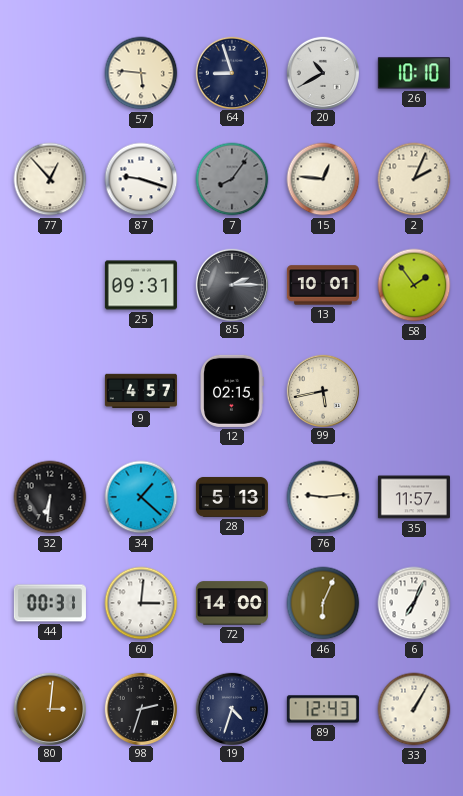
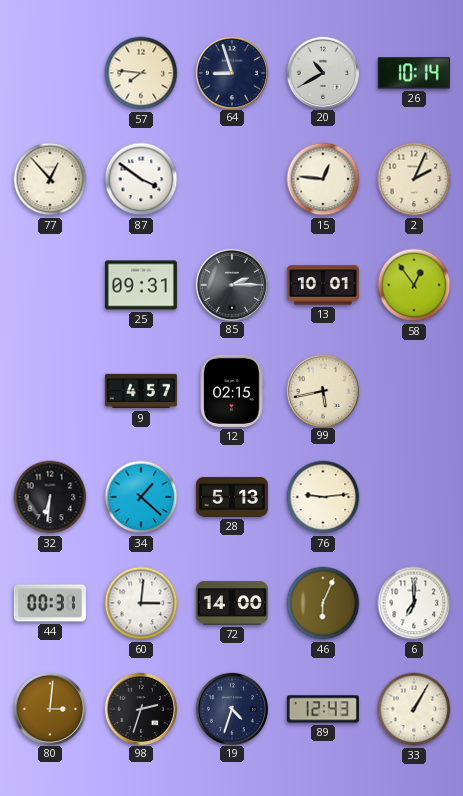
57: 5:46 -> 7:46 (141, 73)
26: 10:10 -> 10:14 (414, 73)
87: 9:18 -> 3:51 (141, 179)
7: 8:06 -> none (232, 179)
58: 1:54 -> 12:54 (414, 285)
35: 11:57 -> none (414, 497)
6: 7:04 -> 7:00 (414, 603)
